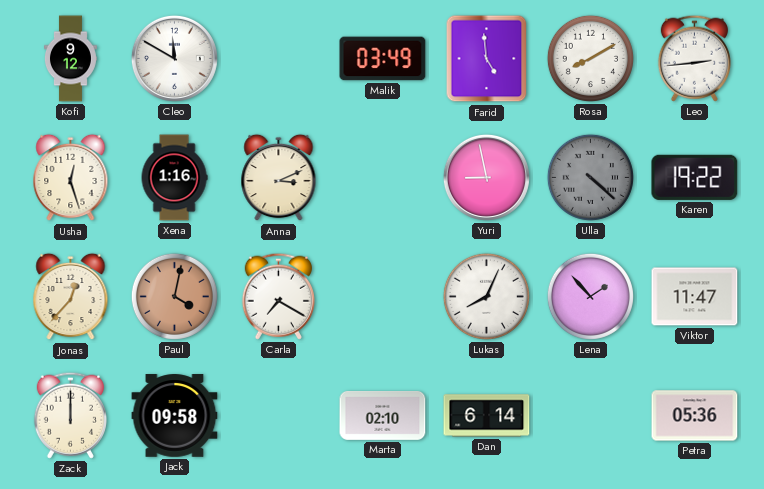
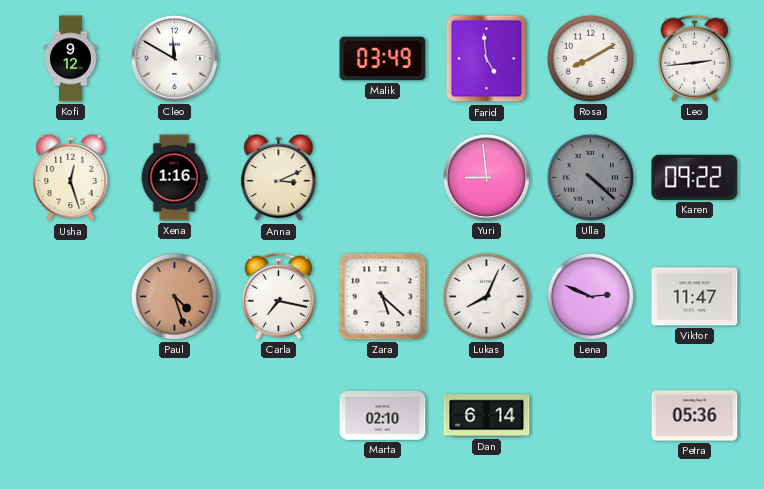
Yuri: 8:58 -> 8:59 (486, 177)
Karen: 19:22 -> 09:22 (695, 177)
Jonas: 12:37 -> none (71, 297)
Paul: 4:02 -> 4:27 (174, 296)
Carla: 7:20 -> 7:17 (278, 296)
Zara: none -> 5:22 (383, 297)
Lena: 1:53 -> 2:49 (590, 296)
Zack: 12:00 -> none (70, 415)
Jack: 09:58 -> none (175, 416)
